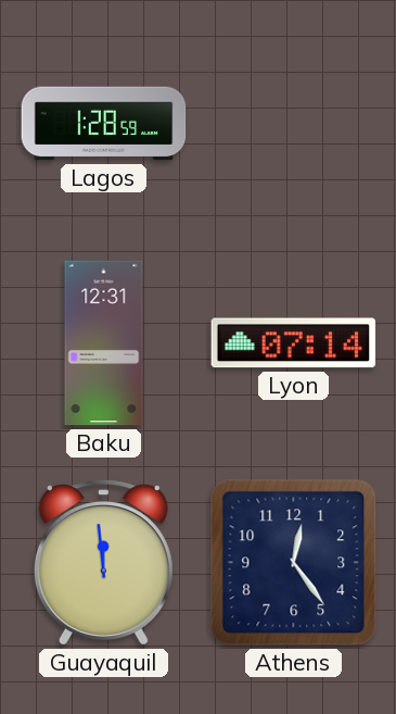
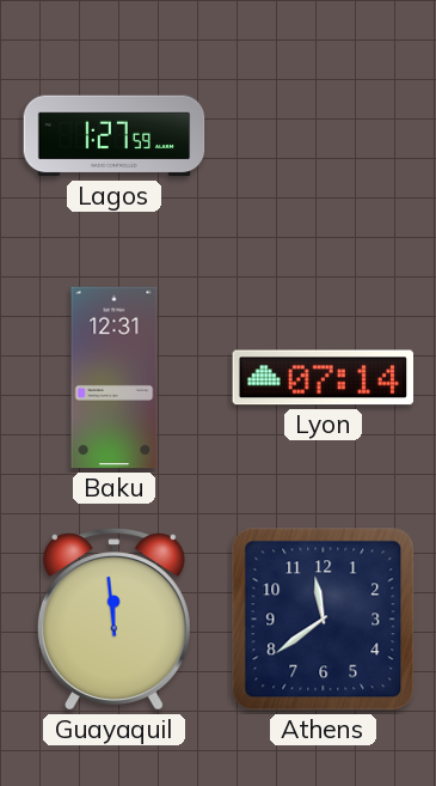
Lagos: 1:28 -> 1:27 (115, 136)
Athens: 12:24 -> 11:39 (324, 620)
